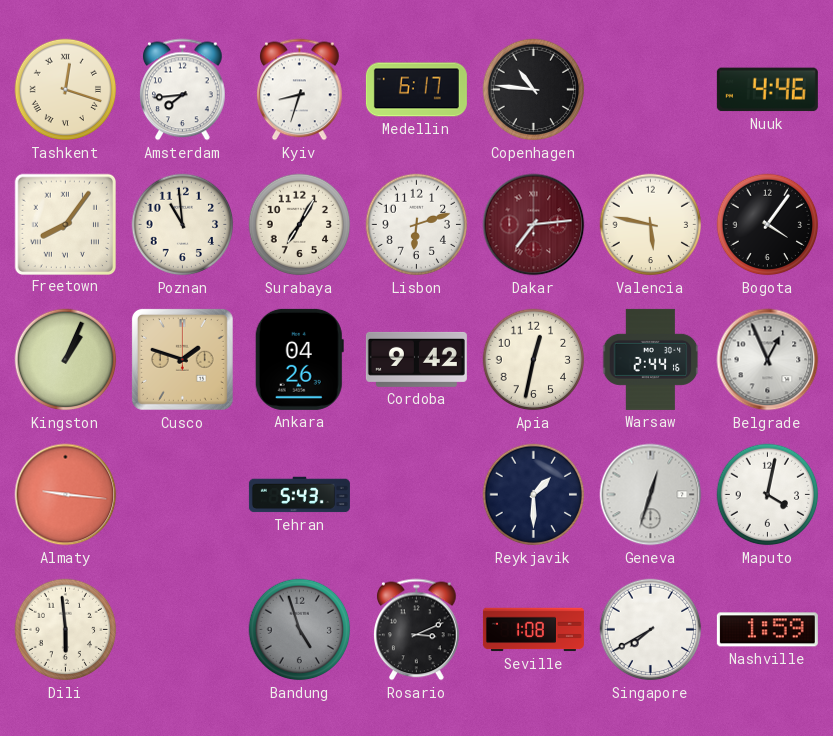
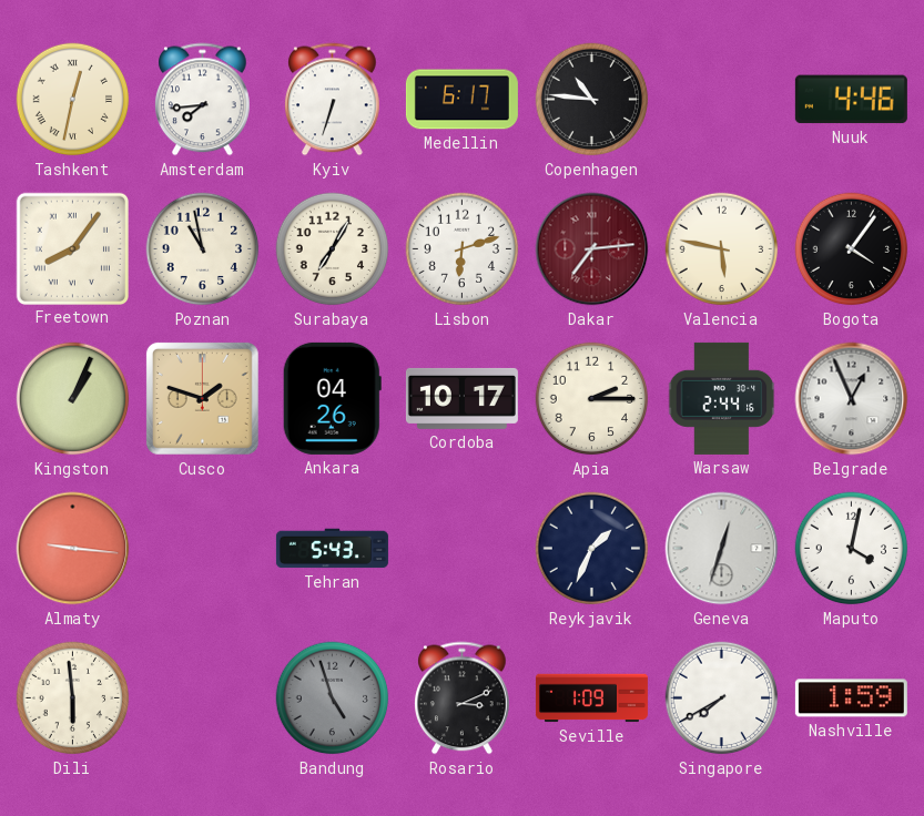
Tashkent: 12:18 -> 12:32 (73, 100)
Kyiv: 8:33 -> 6:33 (333, 100)
Poznan: 10:59 -> 10:58 (203, 249)
Cordoba: 9:42 -> 10:17 (461, 398)
Apia: 12:32 -> 2:15 (592, 399)
Reykjavik: 1:30 -> 1:34 (592, 549)
Seville: 1:08 -> 1:09 (591, 698)
